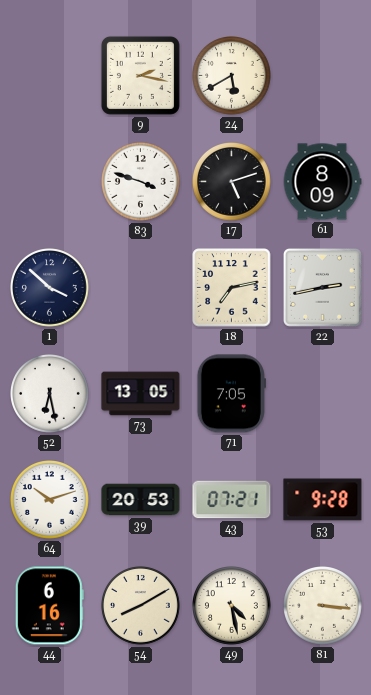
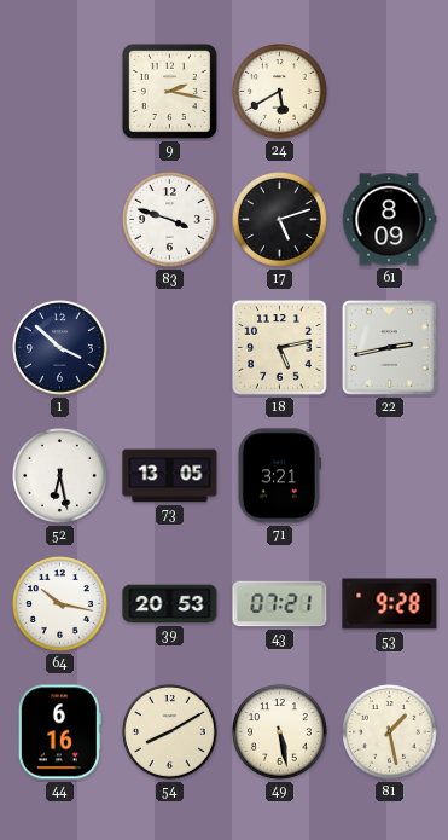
18: 7:13 -> 5:13 (280, 348)
71: 7:05 -> 3:21 (279, 476)
64: 10:12 -> 10:17 (60, 604)
49: 4:28 -> 5:28 (280, 732)
81: 3:16 -> 1:28 (390, 732)
